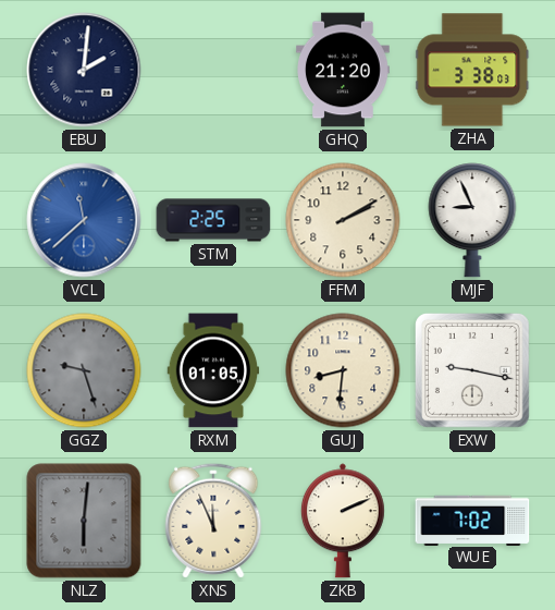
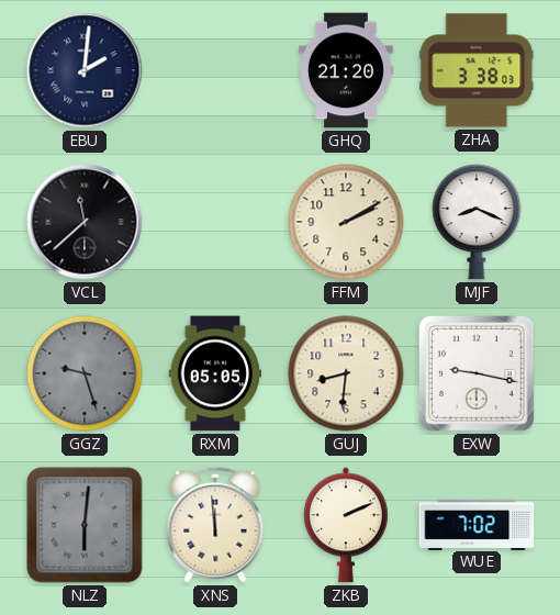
VCL dial: blue -> black (85, 222)
STM: 2:25 -> none (213, 220)
MJF: 8:56 -> 8:19 (477, 222)
RXM: 01:05 -> 05:05 (215, 373)
XNS: 11:56 -> 11:59 (215, 525)
